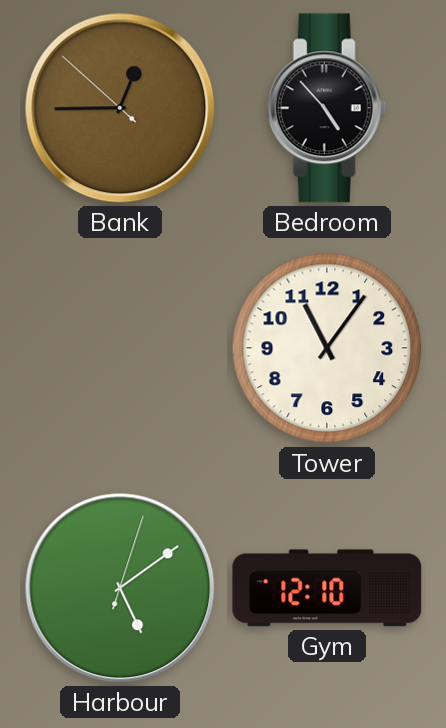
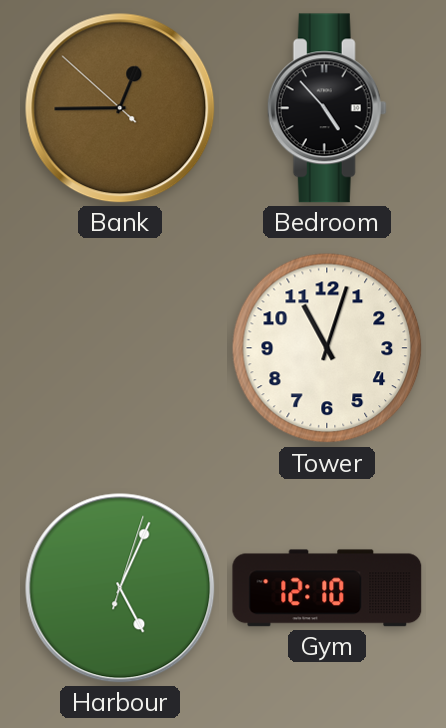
Tower: 11:06 -> 11:03 (327, 348)
Harbour: 5:09 -> 5:04 (120, 588)
